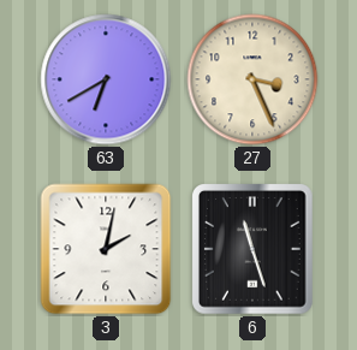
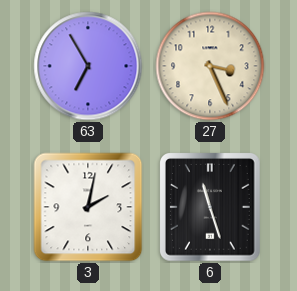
63: 6:40 -> 6:55 (88, 66)
